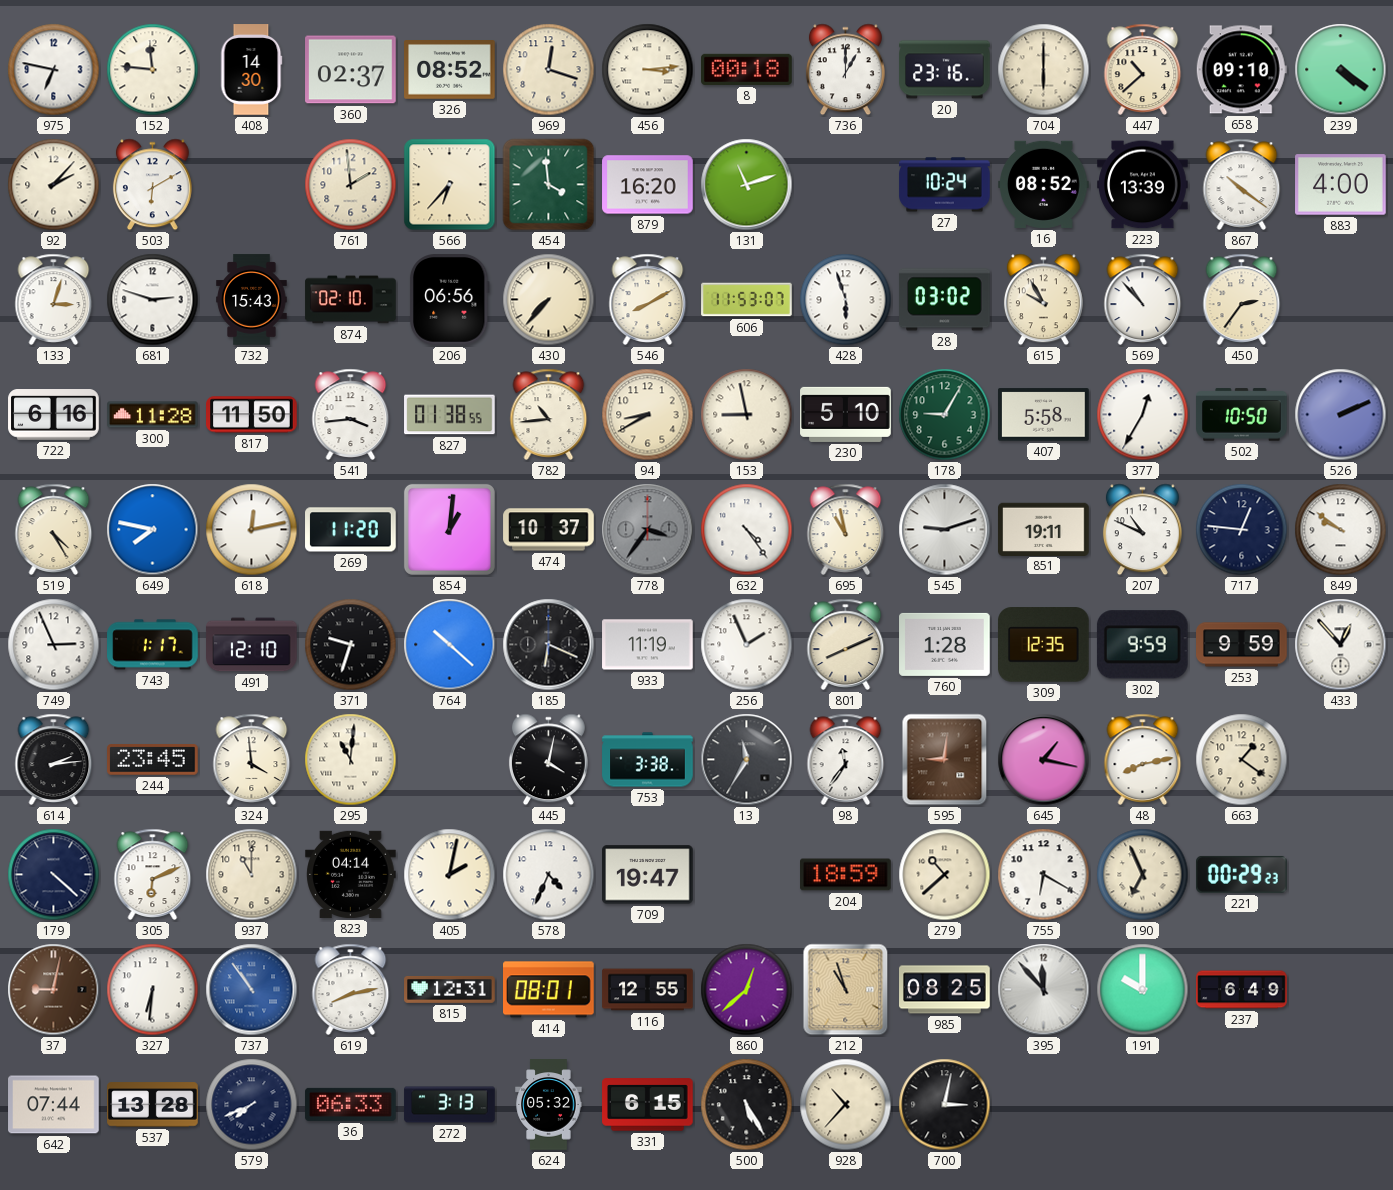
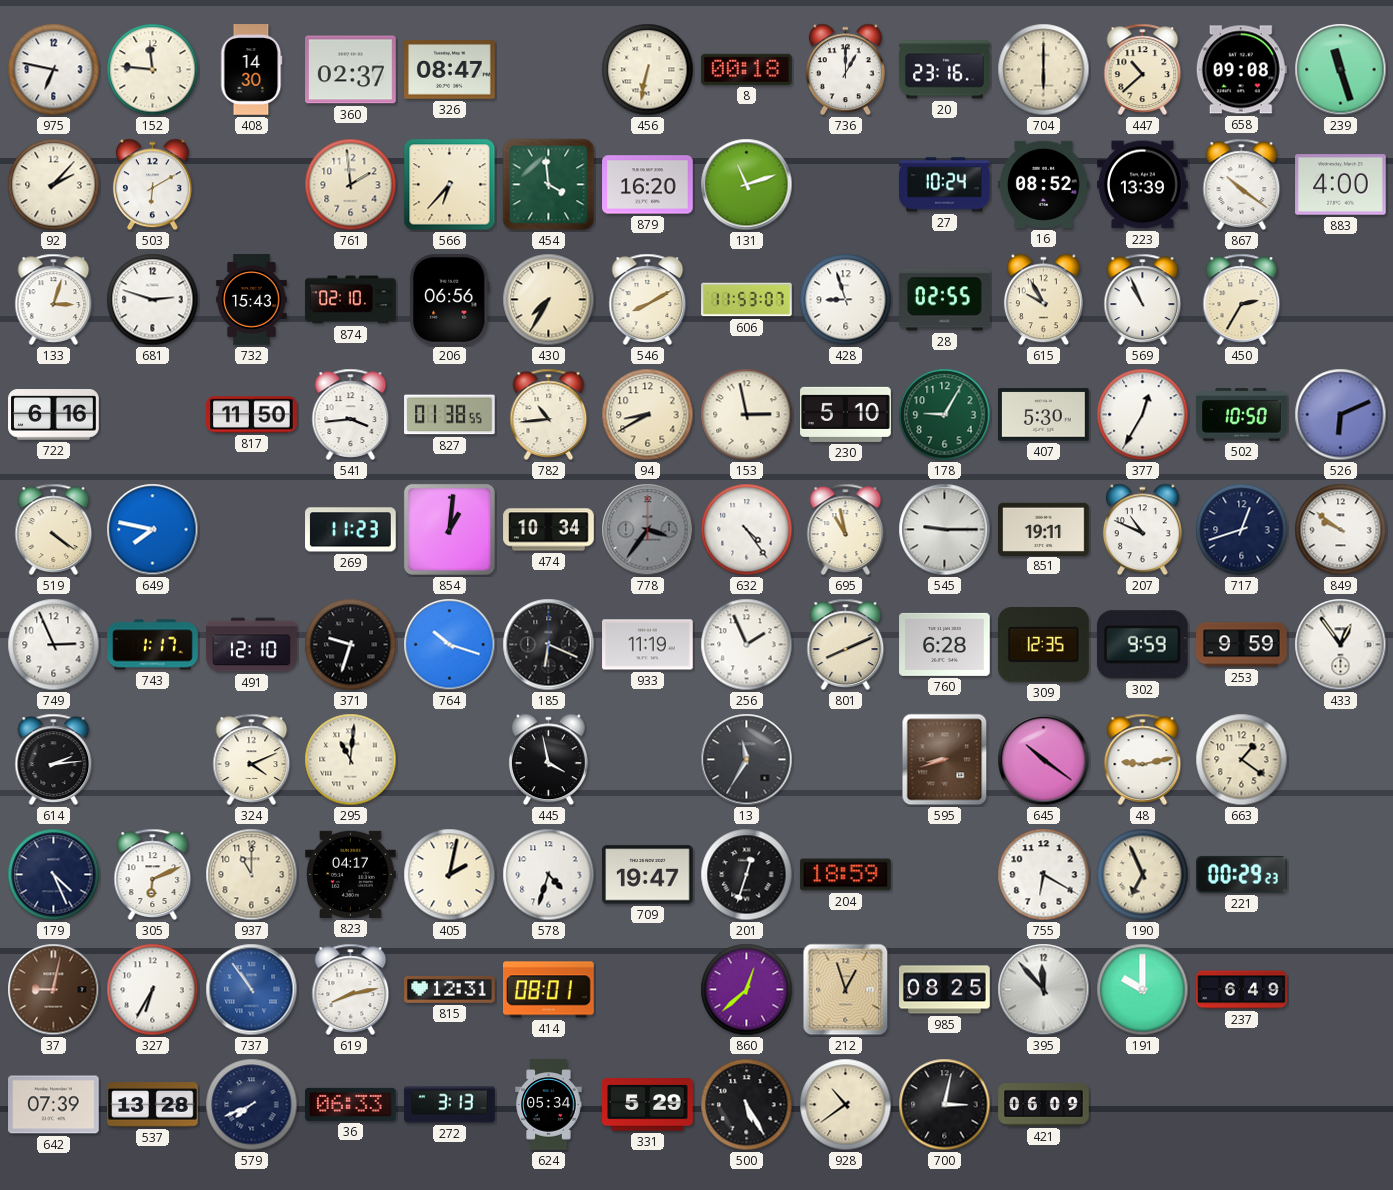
326: 08:52 -> 08:47 (450, 70)
969: 12:18 -> none (549, 70)
456: 3:14 -> 6:32 (648, 70)
658: 09:10 -> 09:08 (1241, 70)
239: 4:21 -> 11:27 (1341, 70)
430: 7:37 -> 7:35 (549, 300)
428: 5:57 -> 8:57 (846, 300)
28: 03:02 -> 02:55 (945, 300)
569: 10:53 -> 10:56 (1143, 299)
450: 2:36 -> 2:35 (1242, 299)
300: 11:28 -> none (153, 415)
153: 8:58 -> 2:58 (747, 415)
407: 5:58 -> 5:30 (1044, 415)
526: 2:11 -> 6:11 (1341, 415)
519: 4:25 -> 4:21 (54, 529)
618: 12:13 -> none (252, 530)
269: 11:20 -> 11:23 (351, 530)
474: 10:37 -> 10:34 (549, 530)
545: 9:12 -> 9:15 (945, 530)
717: 12:46 -> 12:42 (1242, 530)
764: 10:22 -> 10:18 (450, 645)
760: 1:28 -> 6:28 (945, 644)
433: 12:53 -> 12:54 (1341, 645)
244: 23:45 -> none (153, 760)
324: 3:59 -> 4:11 (252, 759)
445: 4:02 -> 3:58 (548, 760)
753: 3:38 -> none (648, 760)
98: 11:36 -> none (846, 759)
595: 9:01 -> 8:42 (945, 760)
645: 1:17 -> 10:21 (1044, 760)
48: 8:13 -> 9:13 (1143, 759)
179: 4:22 -> 4:26 (54, 875)
823: 04:14 -> 04:17 (351, 874)
578: 4:34 -> 4:33 (549, 875)
201: none -> 12:33 (747, 875)
279: 10:38 -> none (945, 875)
327: 6:31 -> 6:35 (153, 990)
116: 12:55 -> none (648, 990)
212: 10:57 -> 12:57 (846, 990)
642: 07:44 -> 07:39 (54, 1105)
624: 05:32 -> 05:34 (549, 1105)
331: 6:15 -> 5:29 (648, 1105)
928: 10:37 -> 10:39 (846, 1105)
421: none -> 06:09 (1044, 1105)
